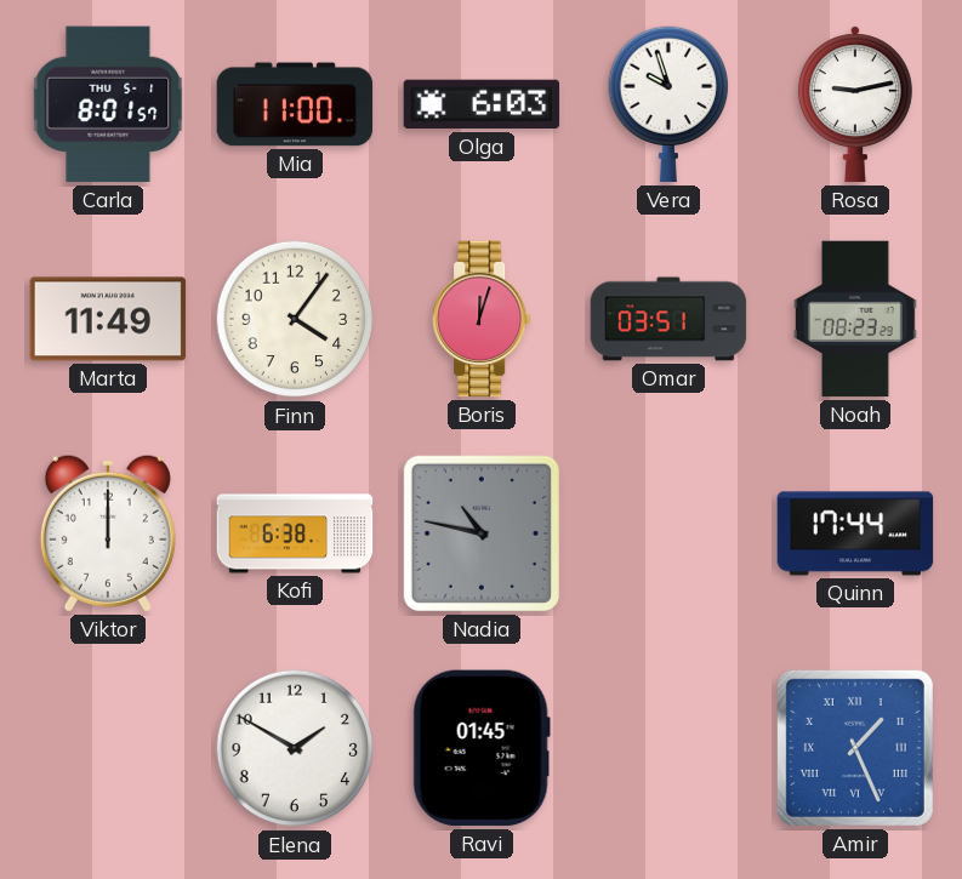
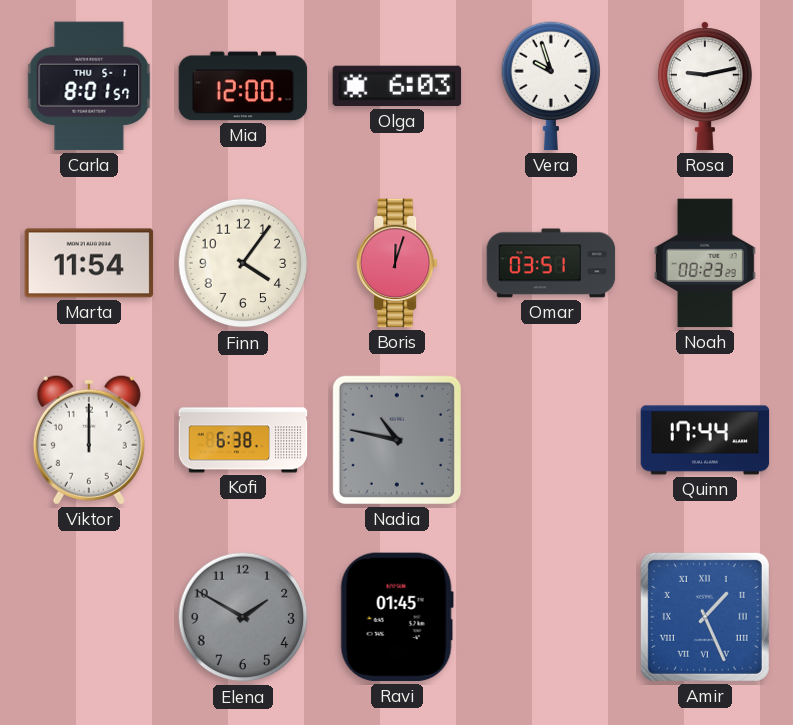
Mia: 11:00 -> 12:00 (243, 86)
Marta: 11:49 -> 11:54 (89, 263)
Elena dial: white -> grey (243, 617)
